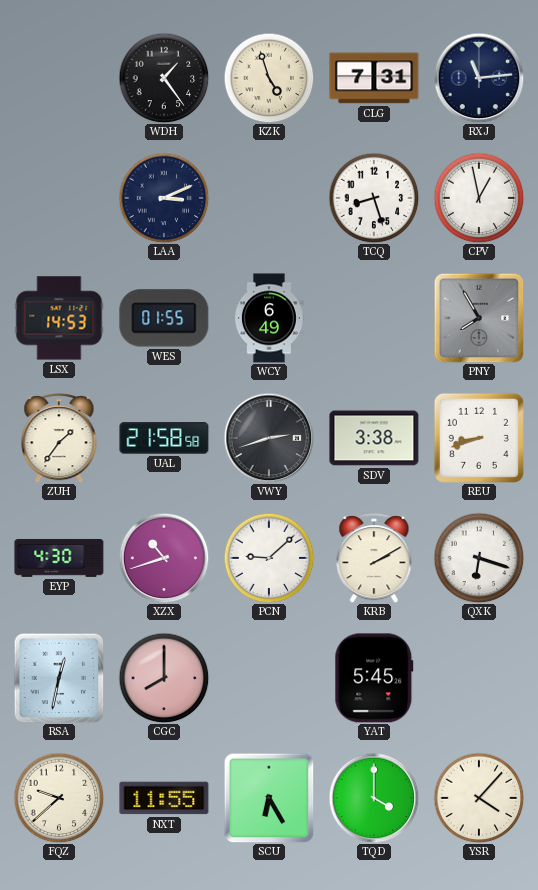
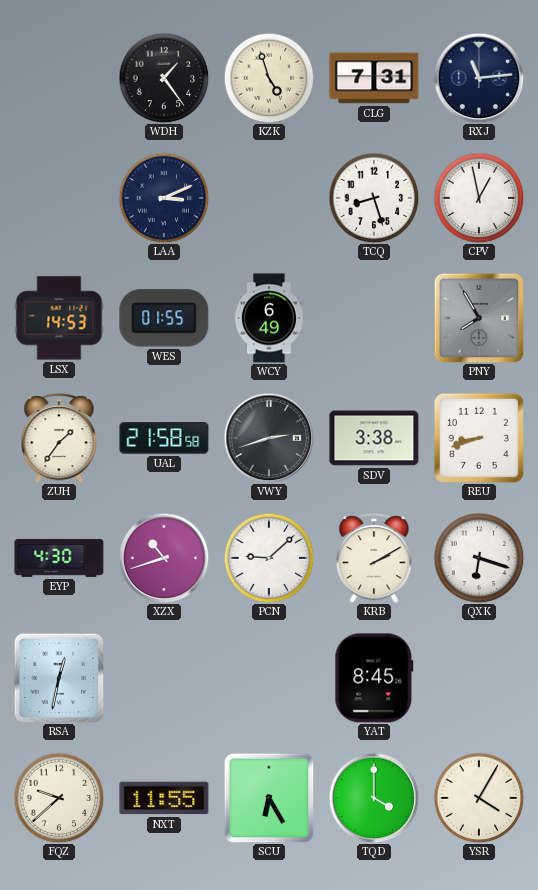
CGC: 8:00 -> none (164, 678)
YAT: 5:45 -> 8:45 (374, 678)
YSR: 4:07 -> 4:05 (479, 798)
